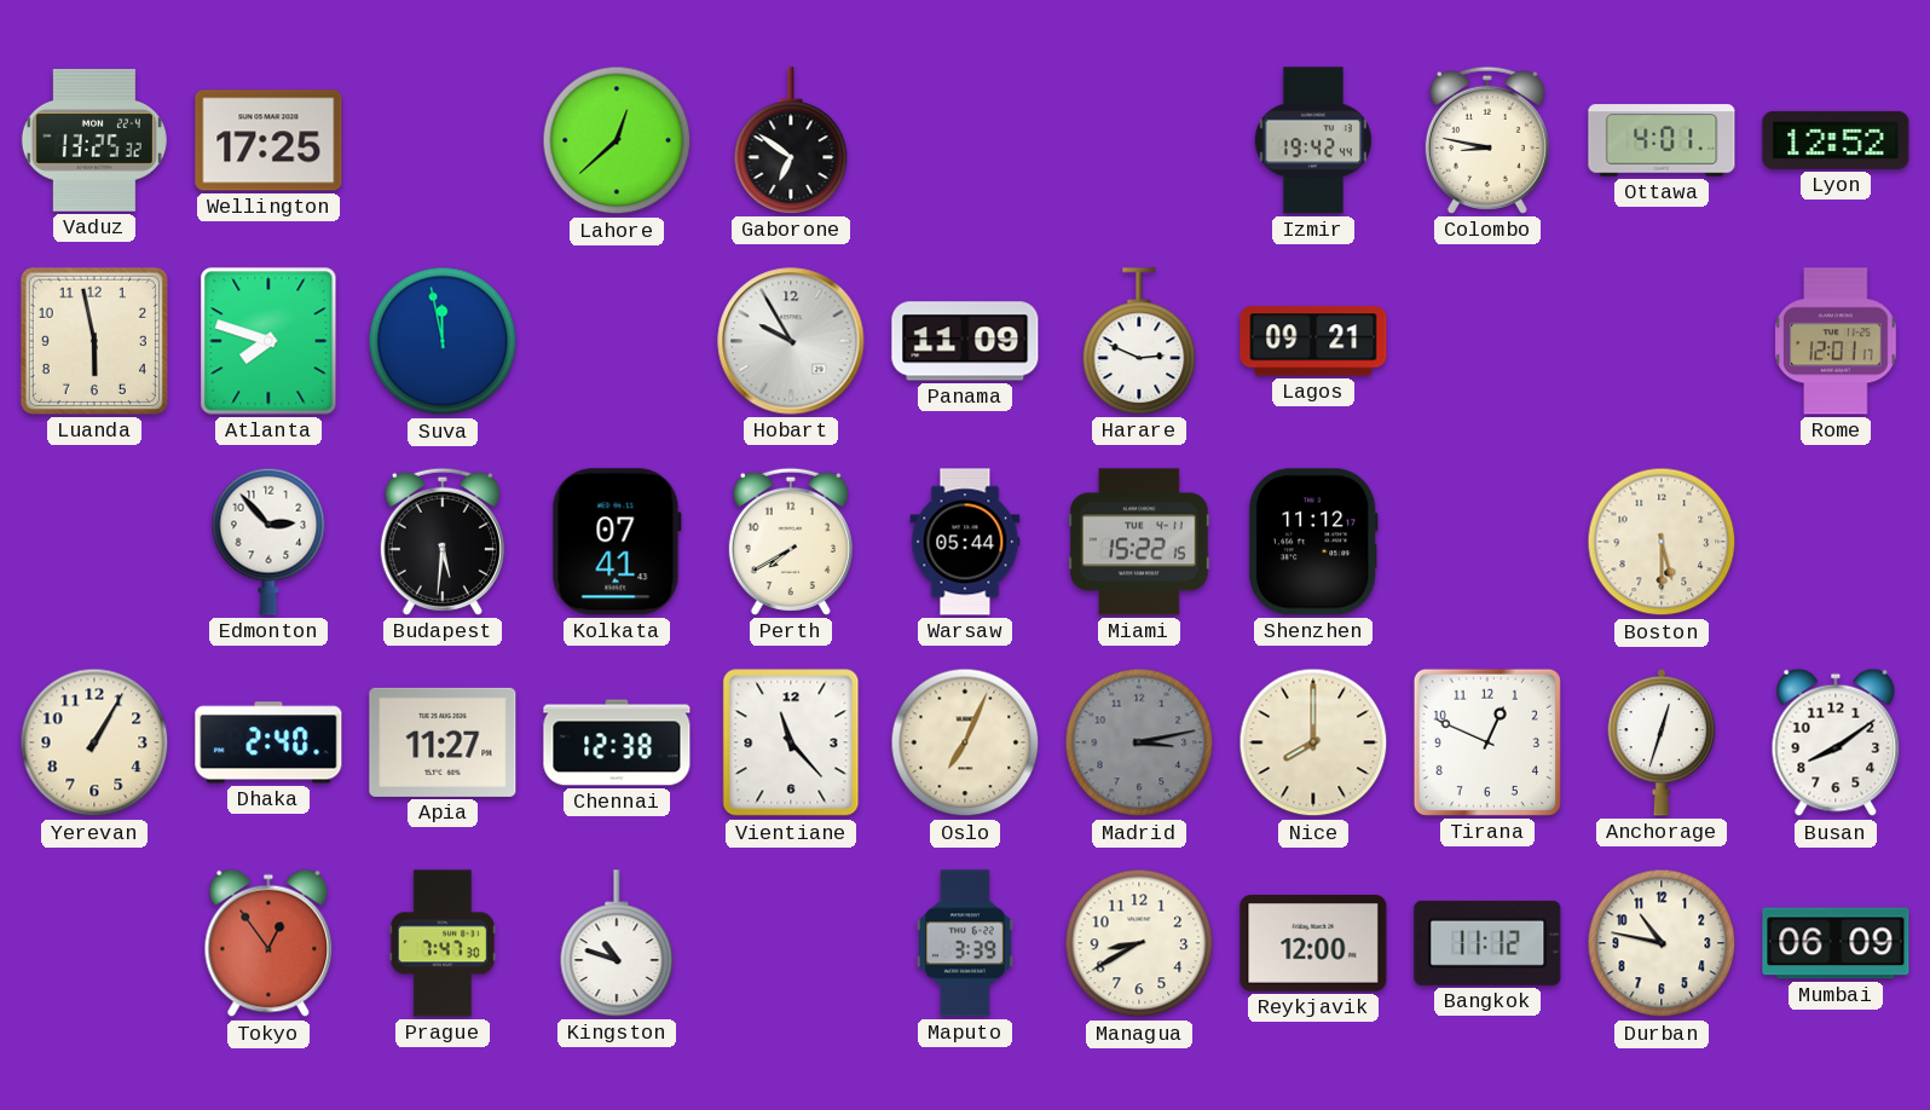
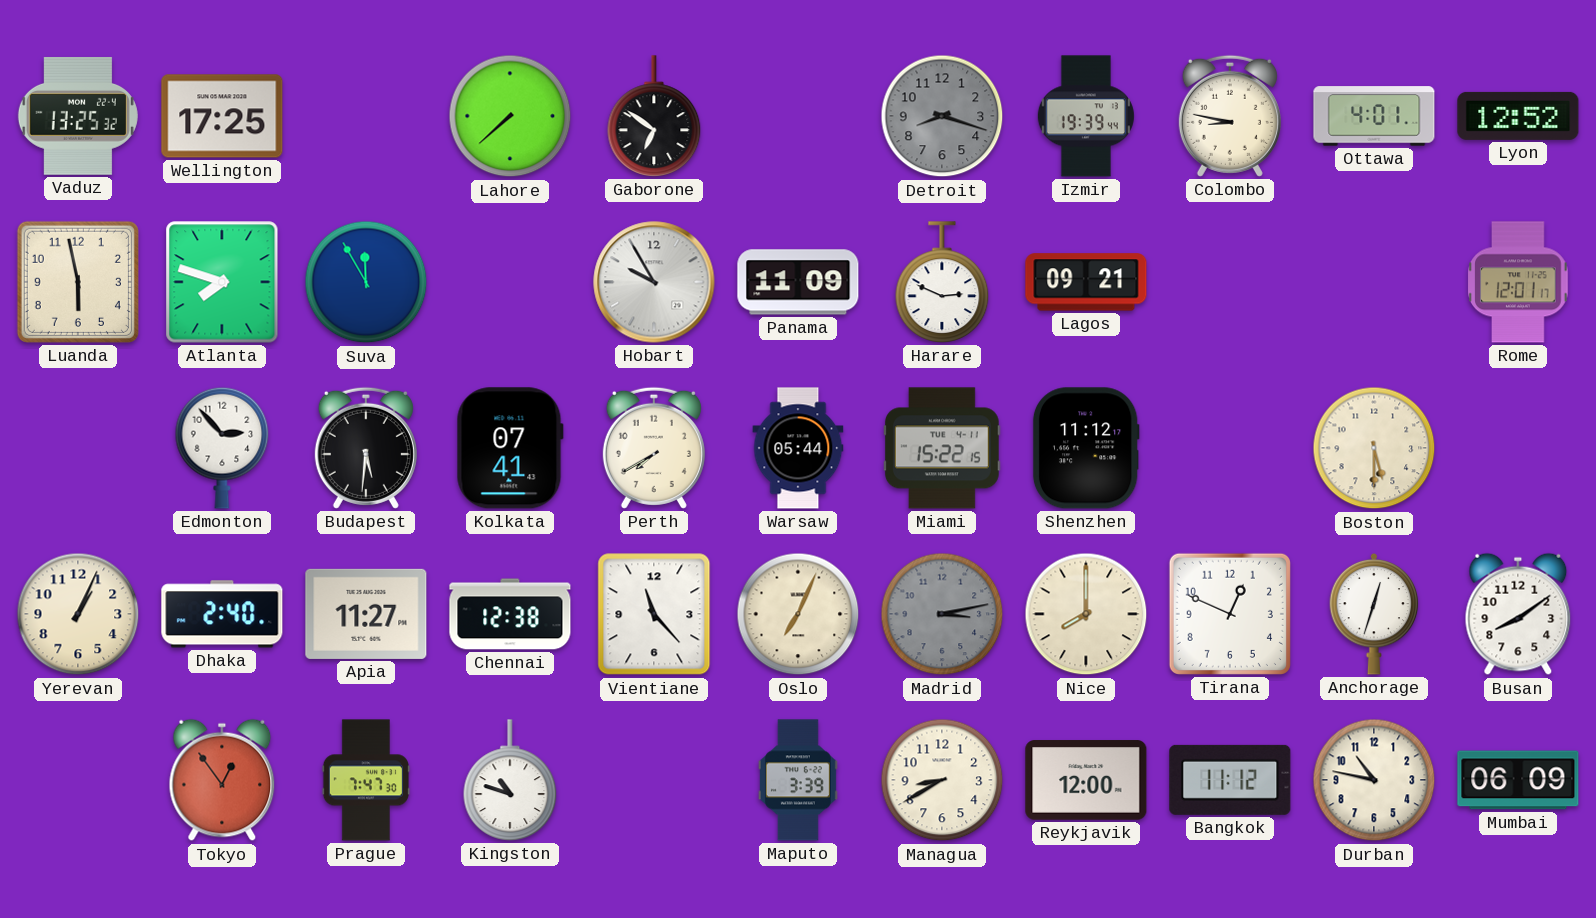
Lahore: 12:38 -> 7:38 (510, 116)
Detroit: none -> 8:18 (942, 116)
Izmir: 19:42 -> 19:39 (1086, 116)
Suva: 11:58 -> 11:55 (366, 282)
Yerevan: 1:05 -> 1:04 (78, 614)
